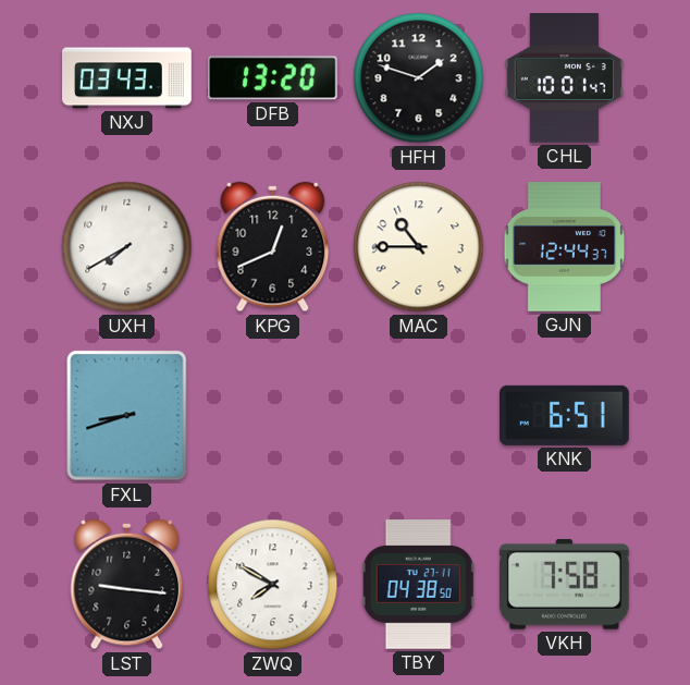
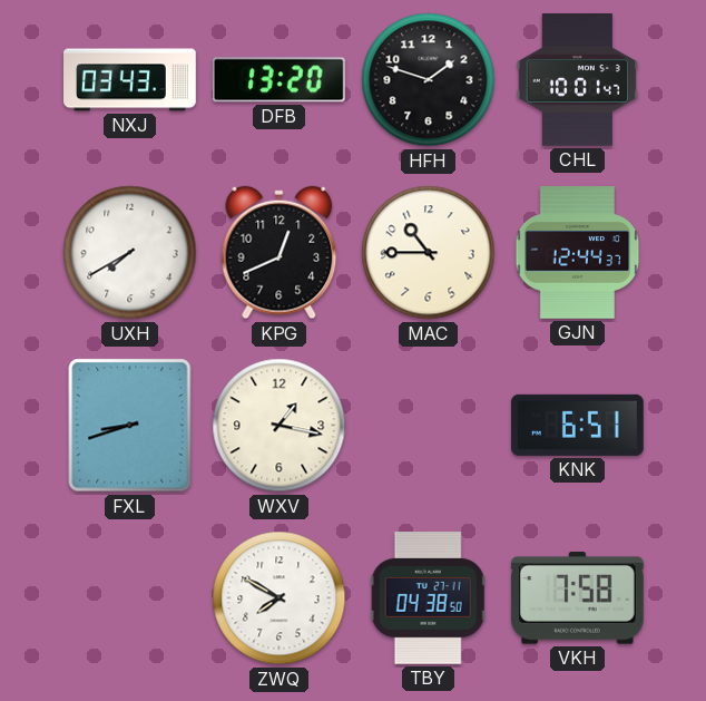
WXV: none -> 1:17 (280, 426)
LST: 9:16 -> none (127, 585)
